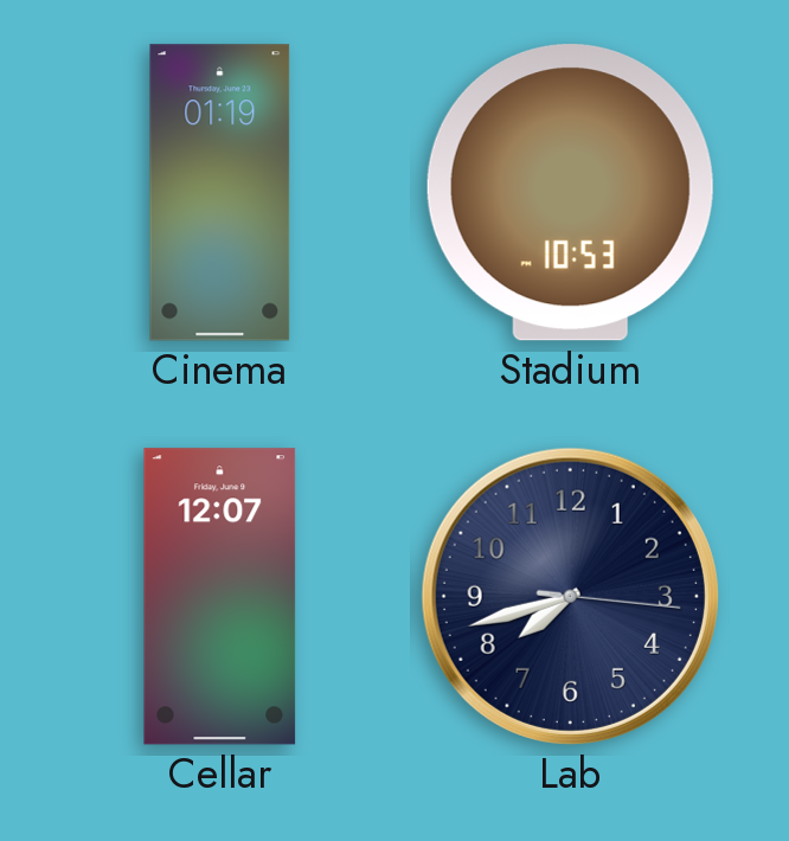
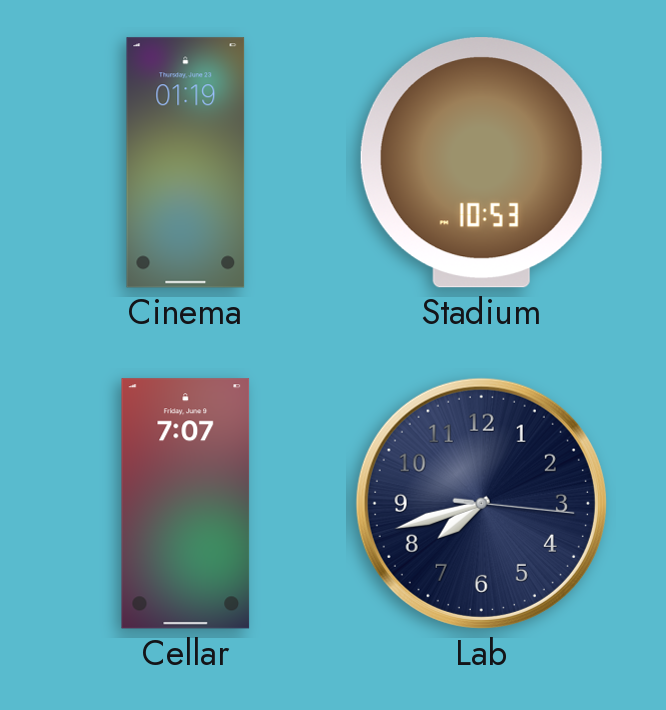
Cellar: 12:07 -> 7:07 (186, 504)
